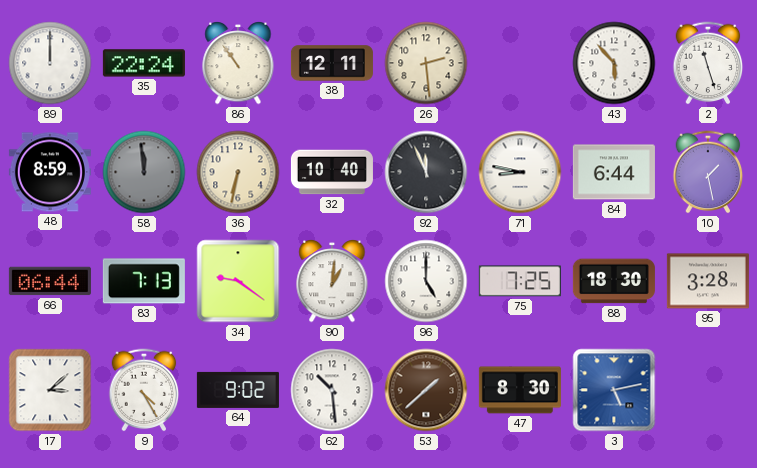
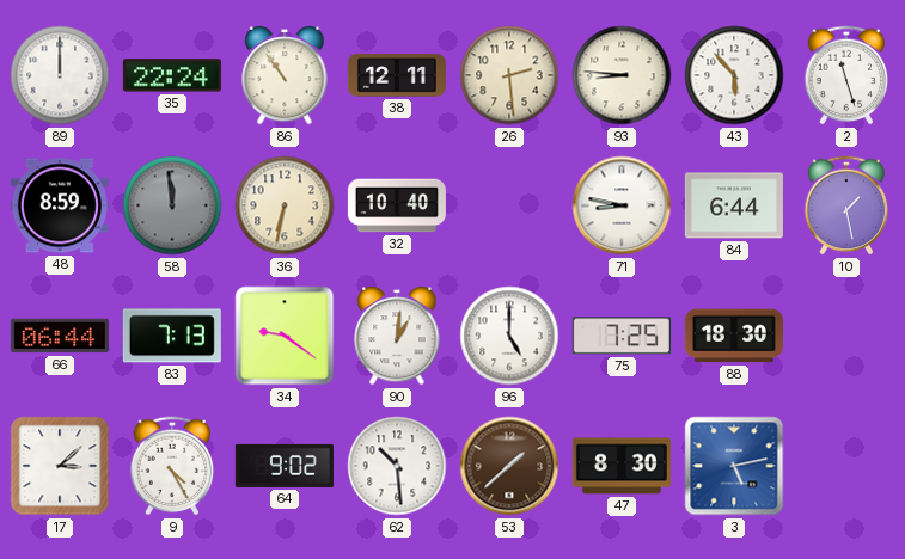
93: none -> 8:46 (622, 75)
92: 11:56 -> none (426, 172)
95: 3:28 -> none (708, 281)
